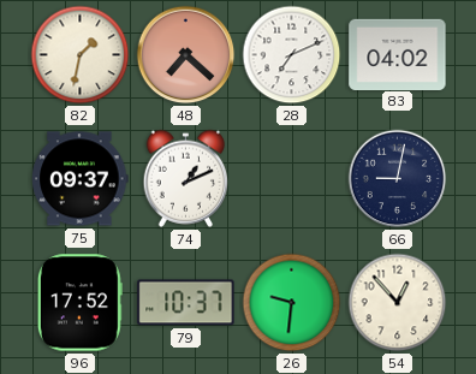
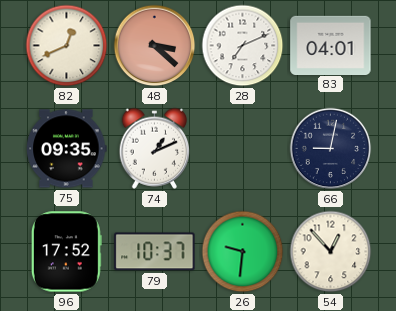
82: 1:32 -> 12:41 (67, 46)
48: 7:22 -> 3:22 (155, 46)
83: 04:02 -> 04:01 (331, 45)
75: 09:37 -> 09:35 (67, 149)
